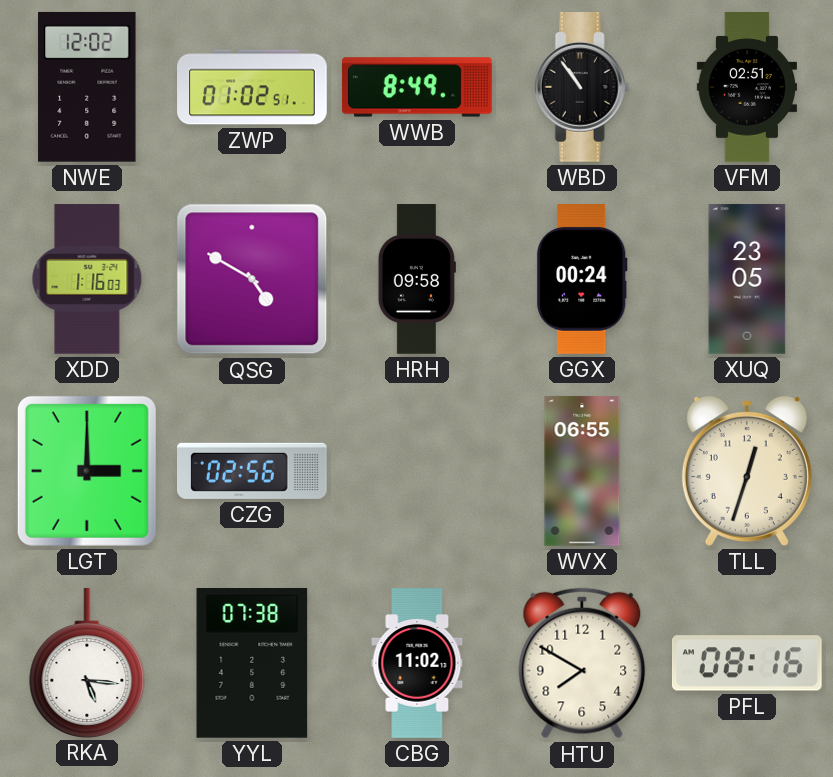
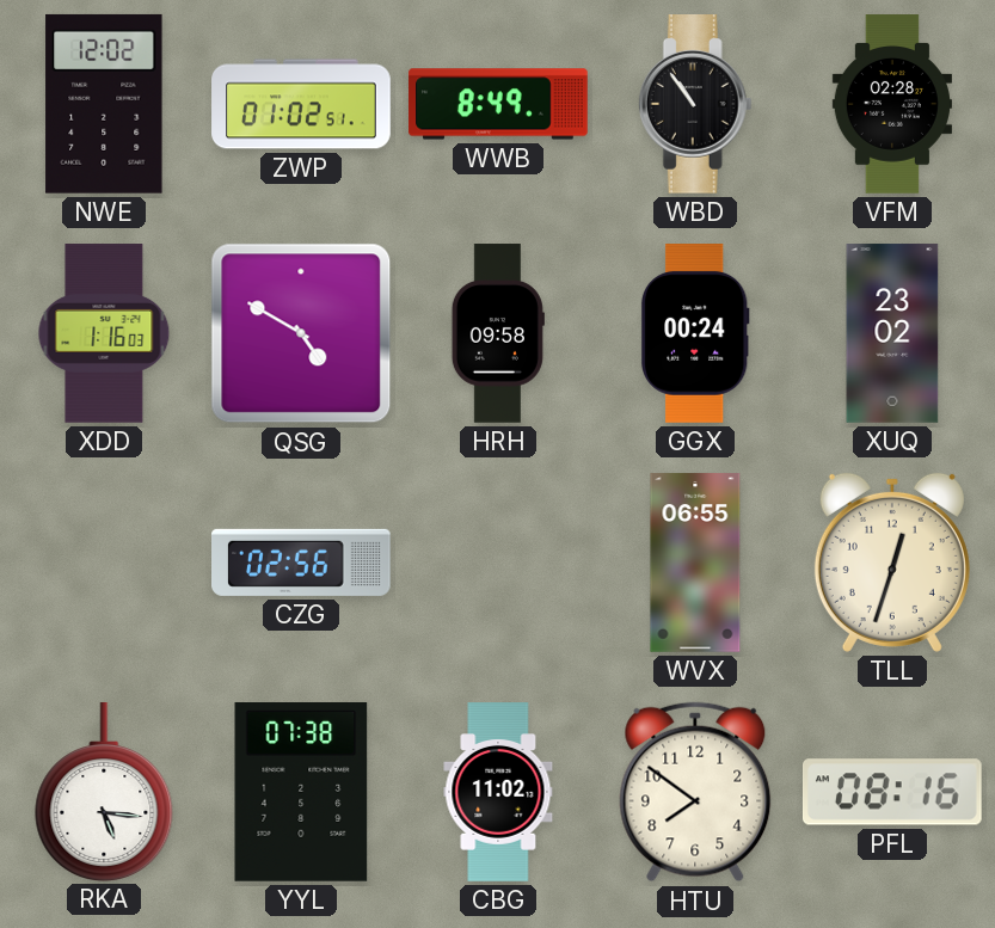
VFM: 02:51 -> 02:28 (892, 104)
XUQ: 23:05 -> 23:02 (892, 333)
LGT: 3:00 -> none (87, 471)
HTU: 7:50 -> 7:51 (695, 792)
